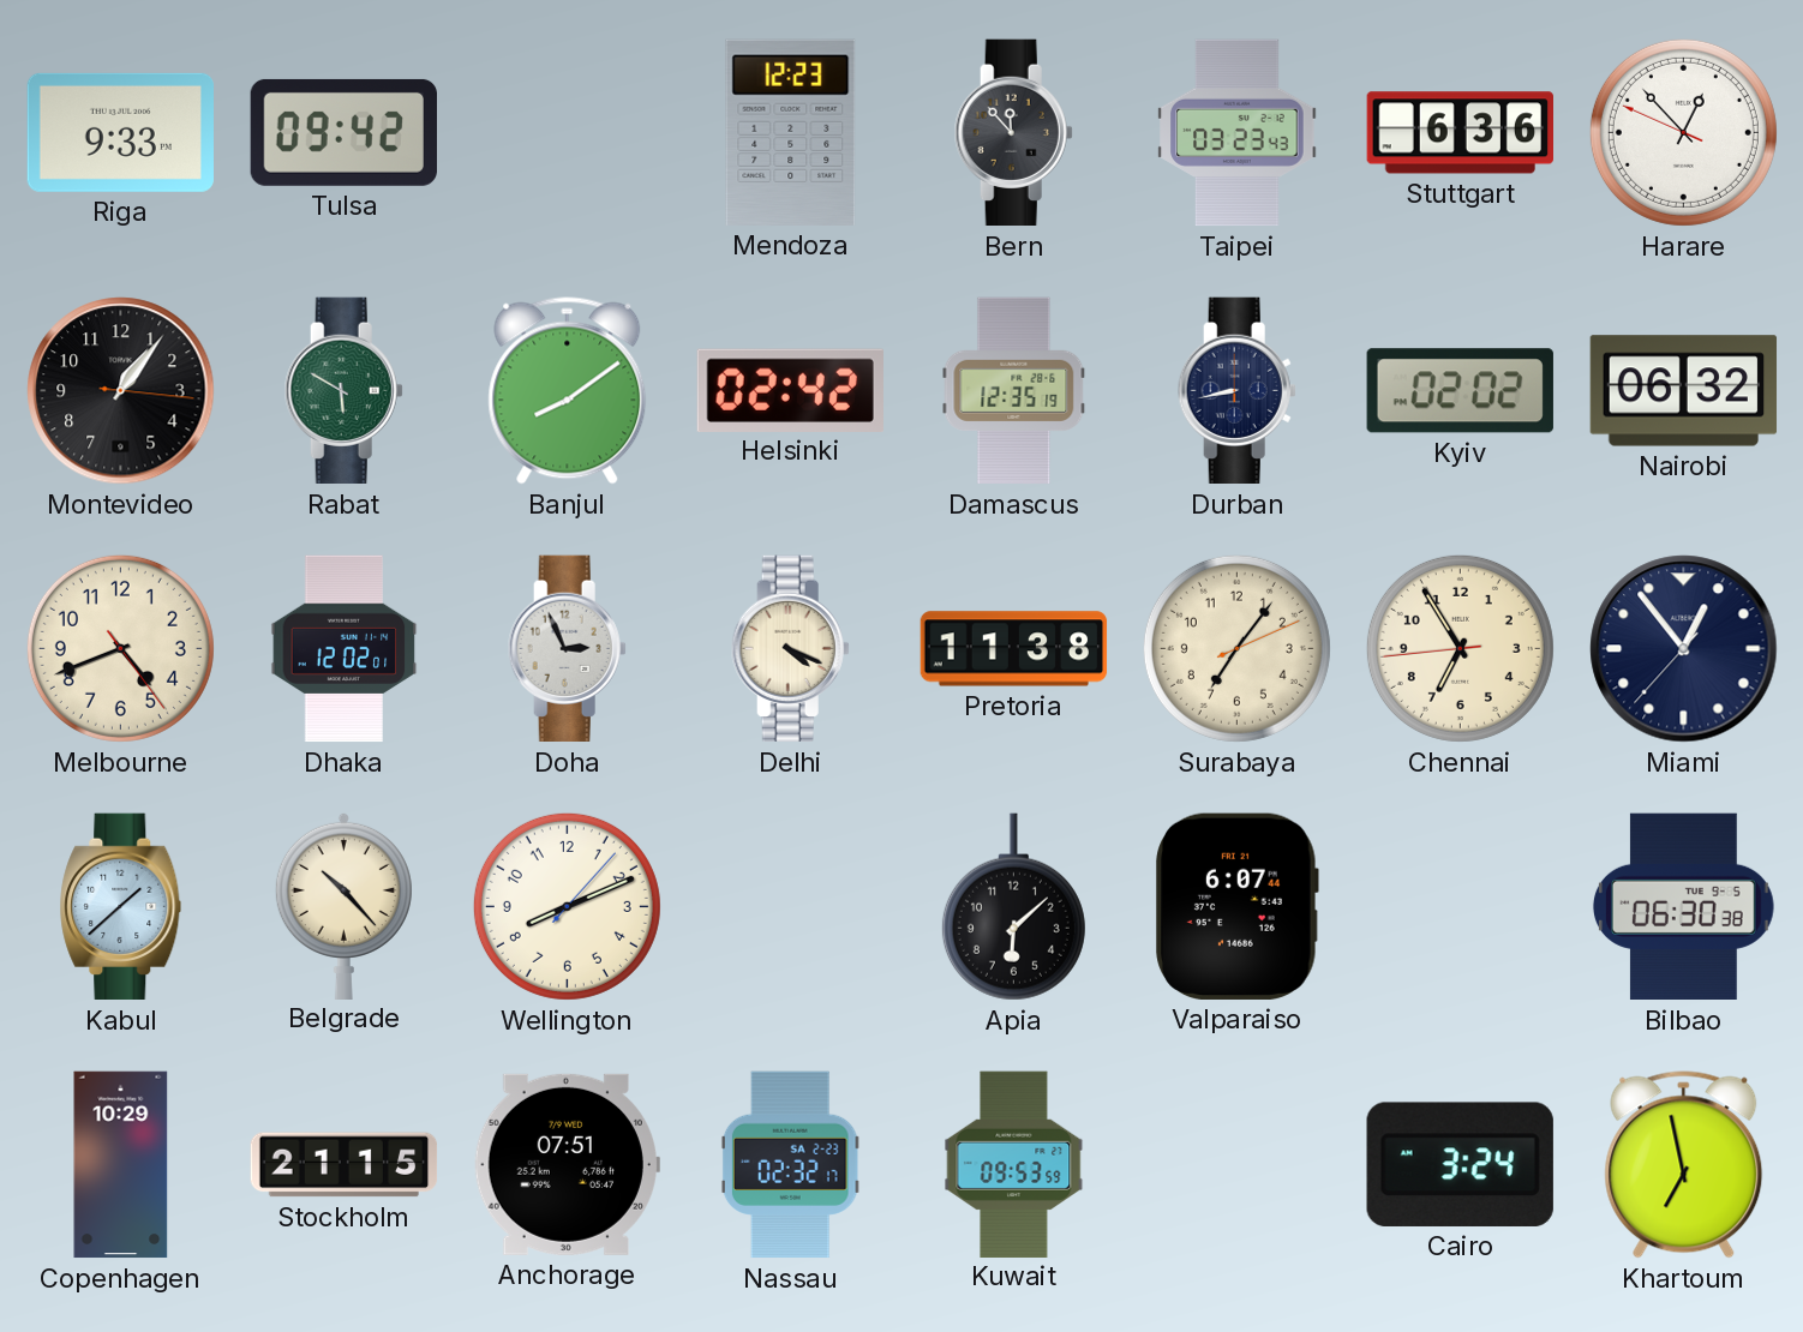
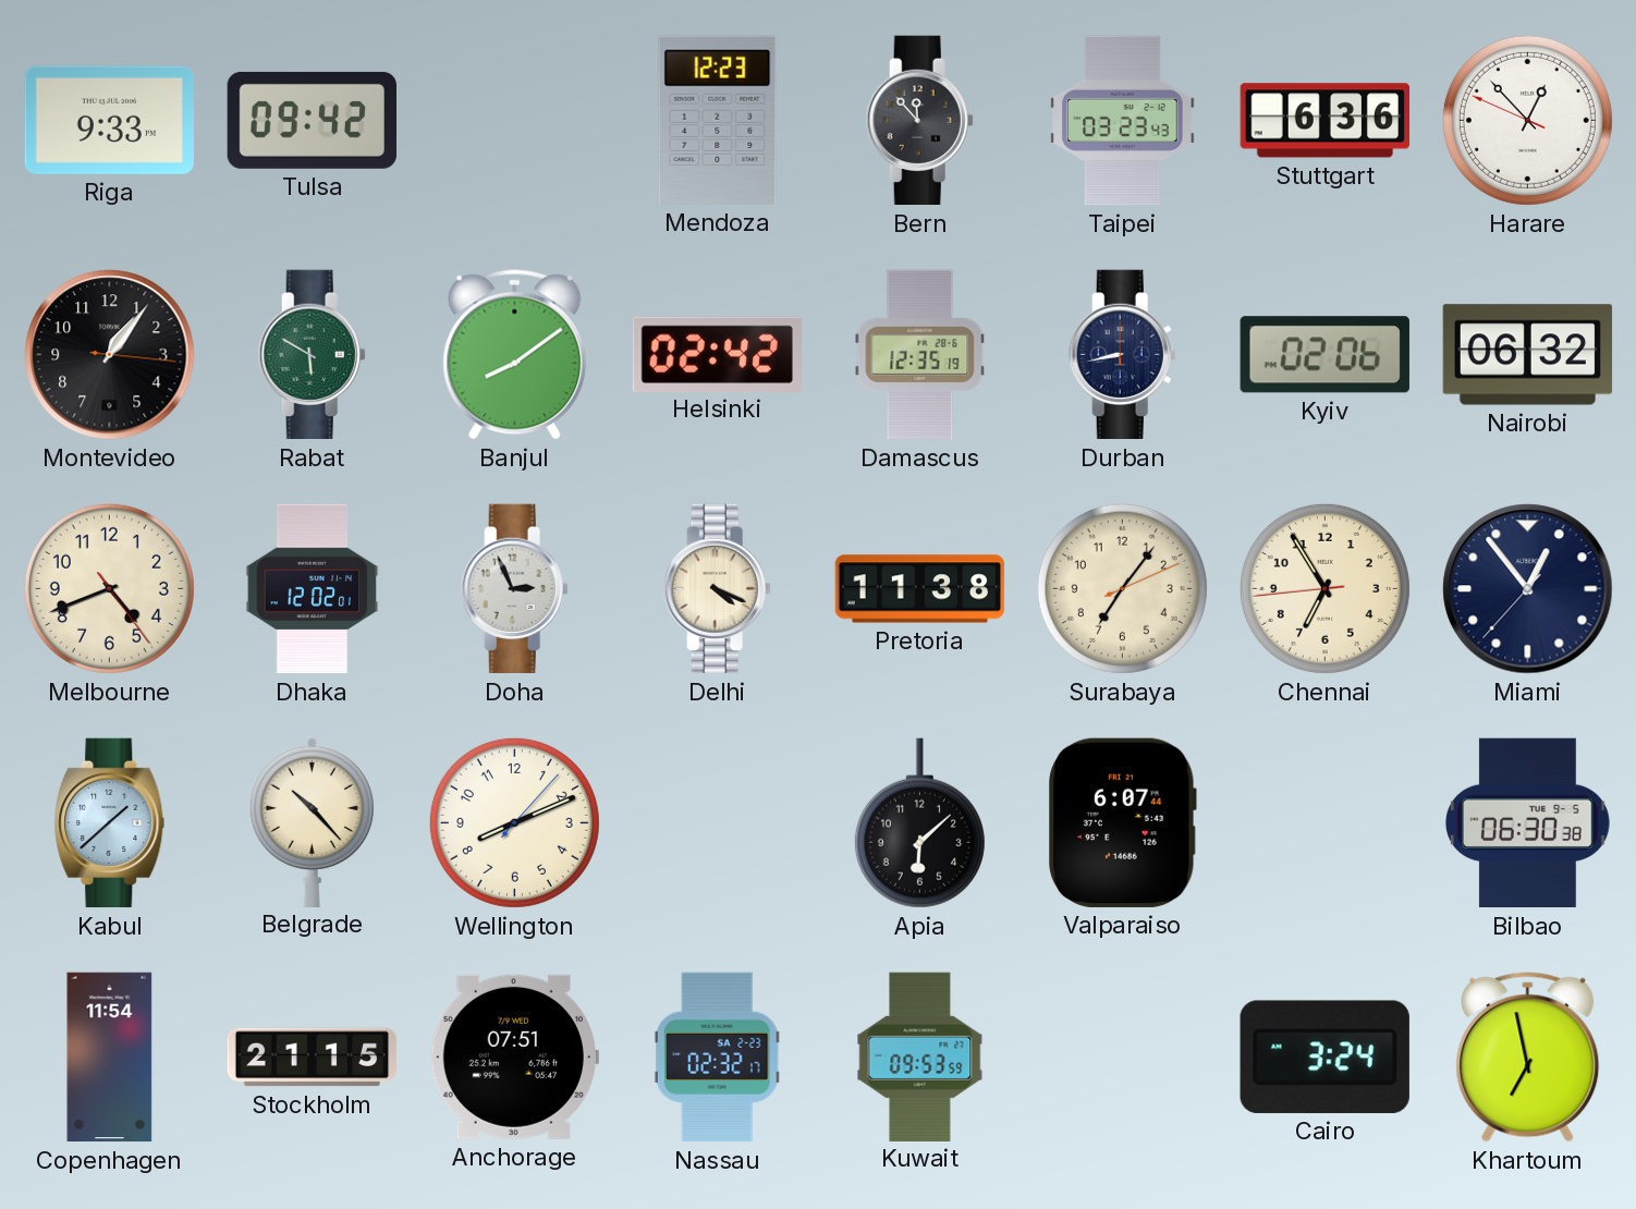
Kyiv: 02:02 -> 02:06 (1324, 355)
Copenhagen: 10:29 -> 11:54 (110, 1058)
